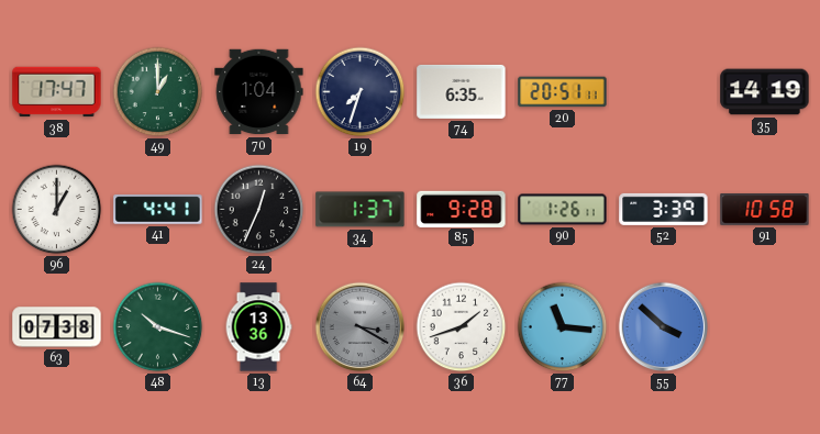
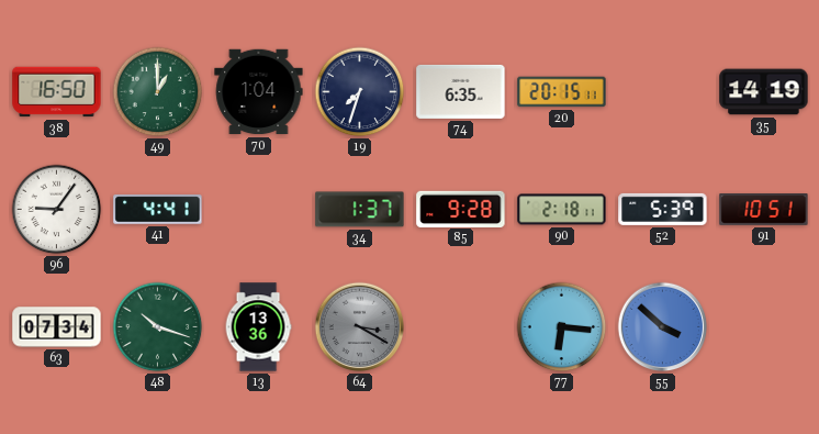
38: 17:47 -> 16:50 (57, 92)
20: 20:51 -> 20:15 (562, 92)
96: 1:00 -> 9:06 (57, 210)
24: 12:34 -> none (259, 210)
90: 1:26 -> 2:18 (562, 210)
52: 3:39 -> 5:39 (663, 209)
91: 10:58 -> 10:51 (764, 210)
63: 07:38 -> 07:34 (57, 327)
36: 1:42 -> none (462, 327)
77: 11:16 -> 6:16 (562, 327)
